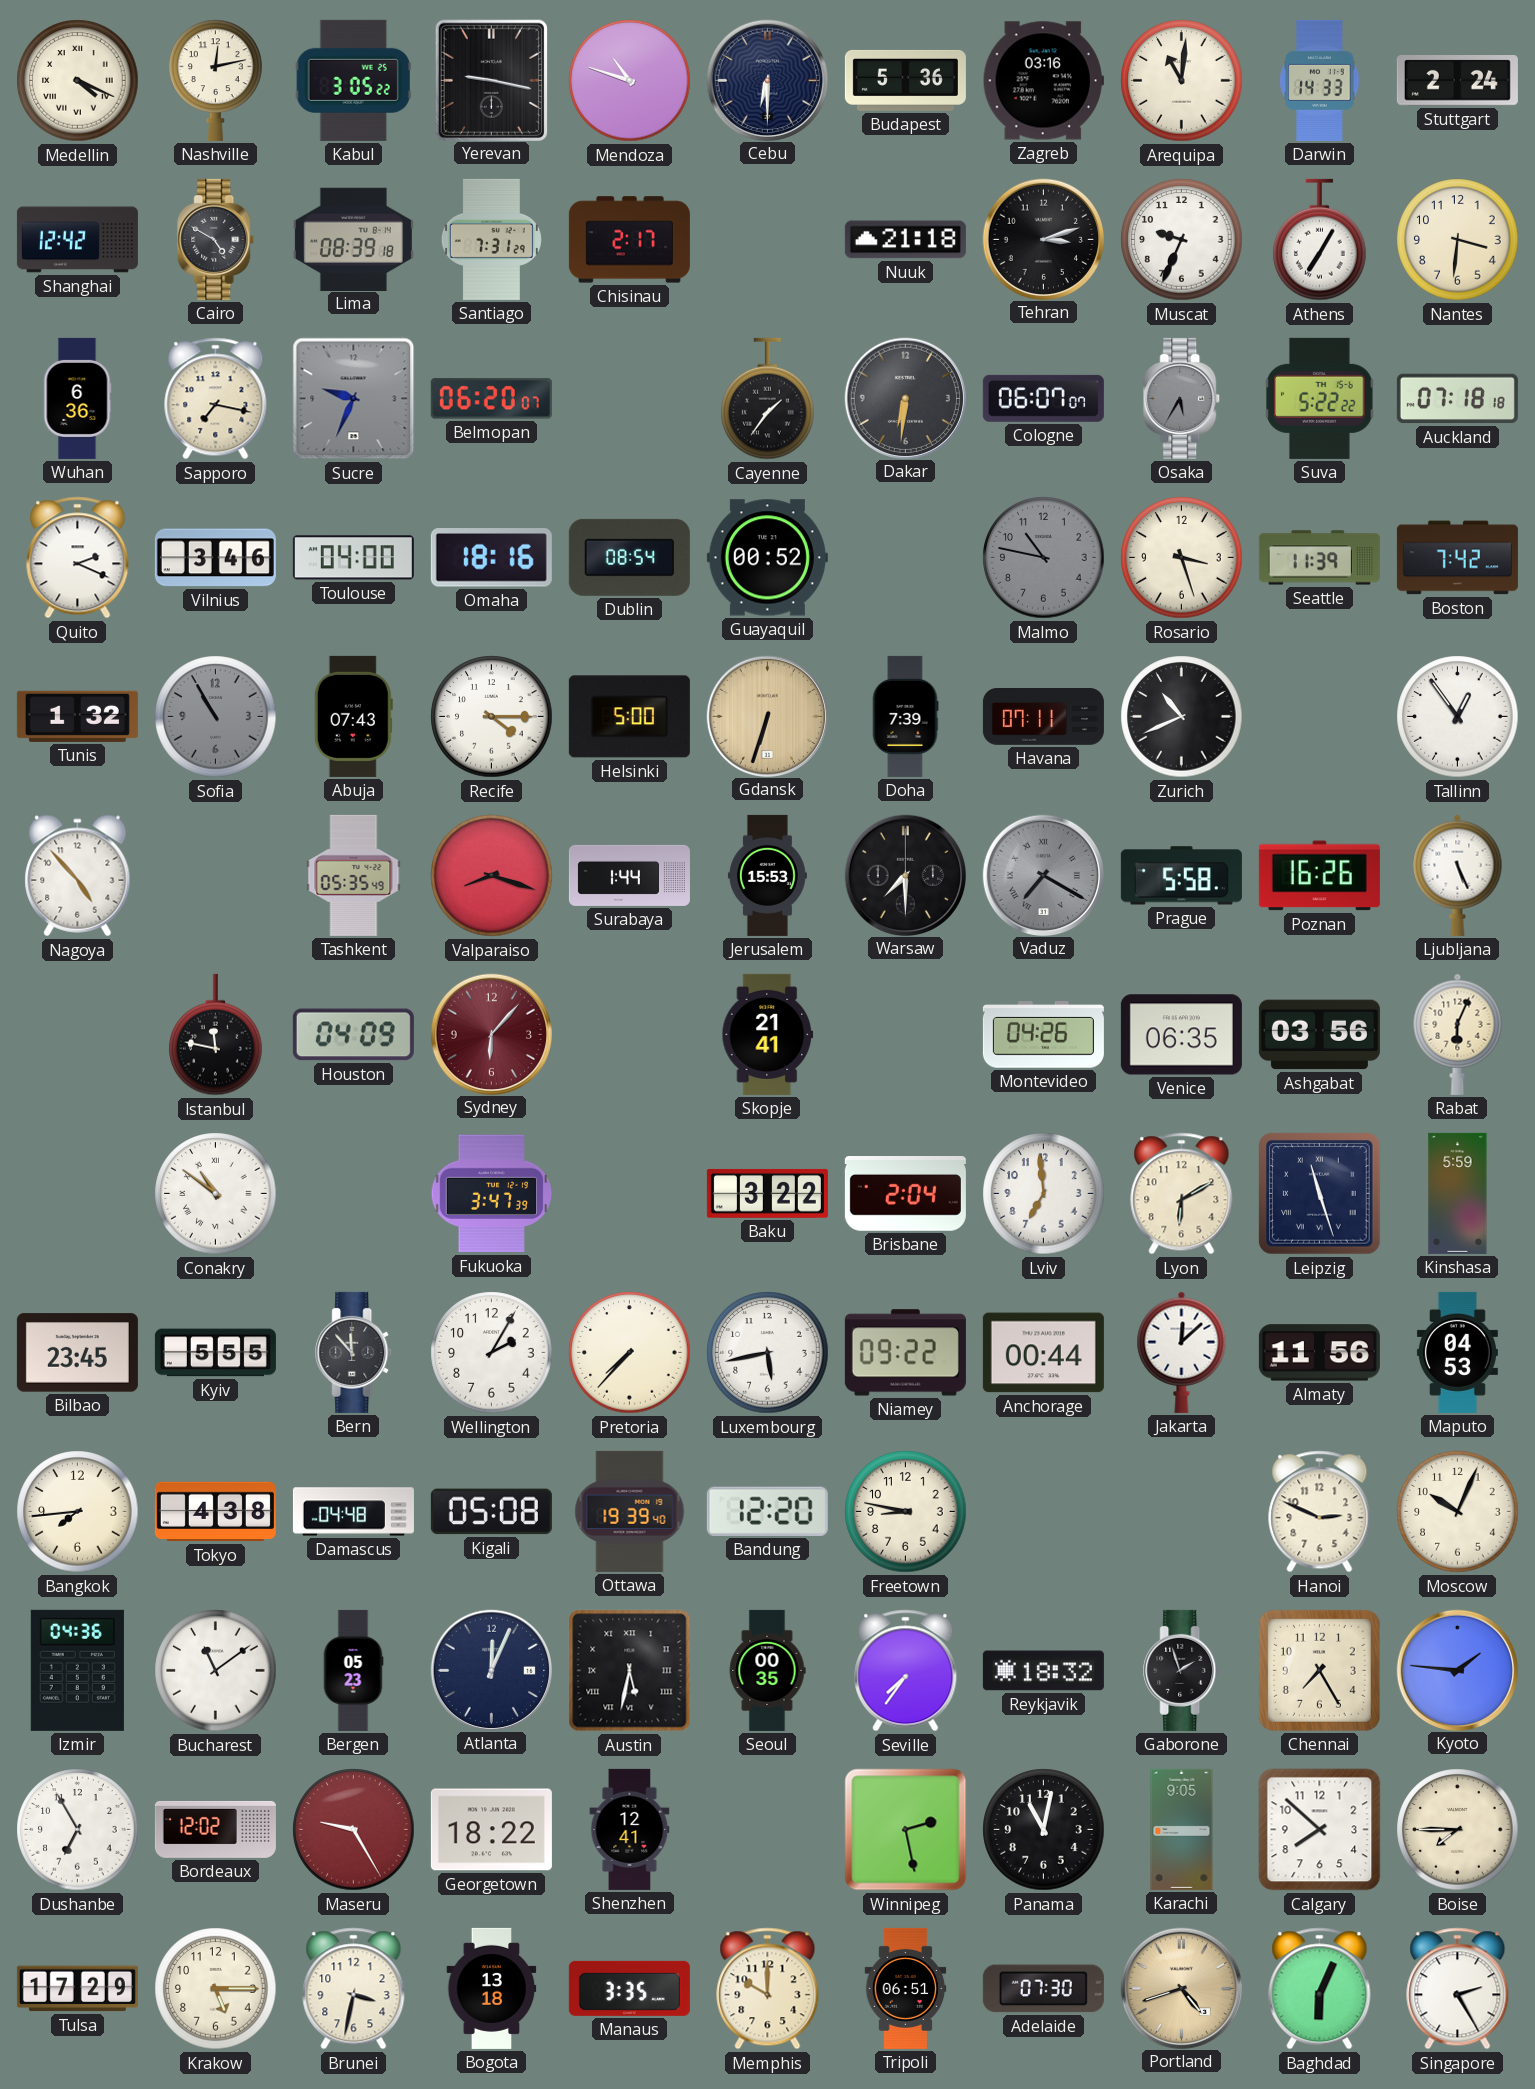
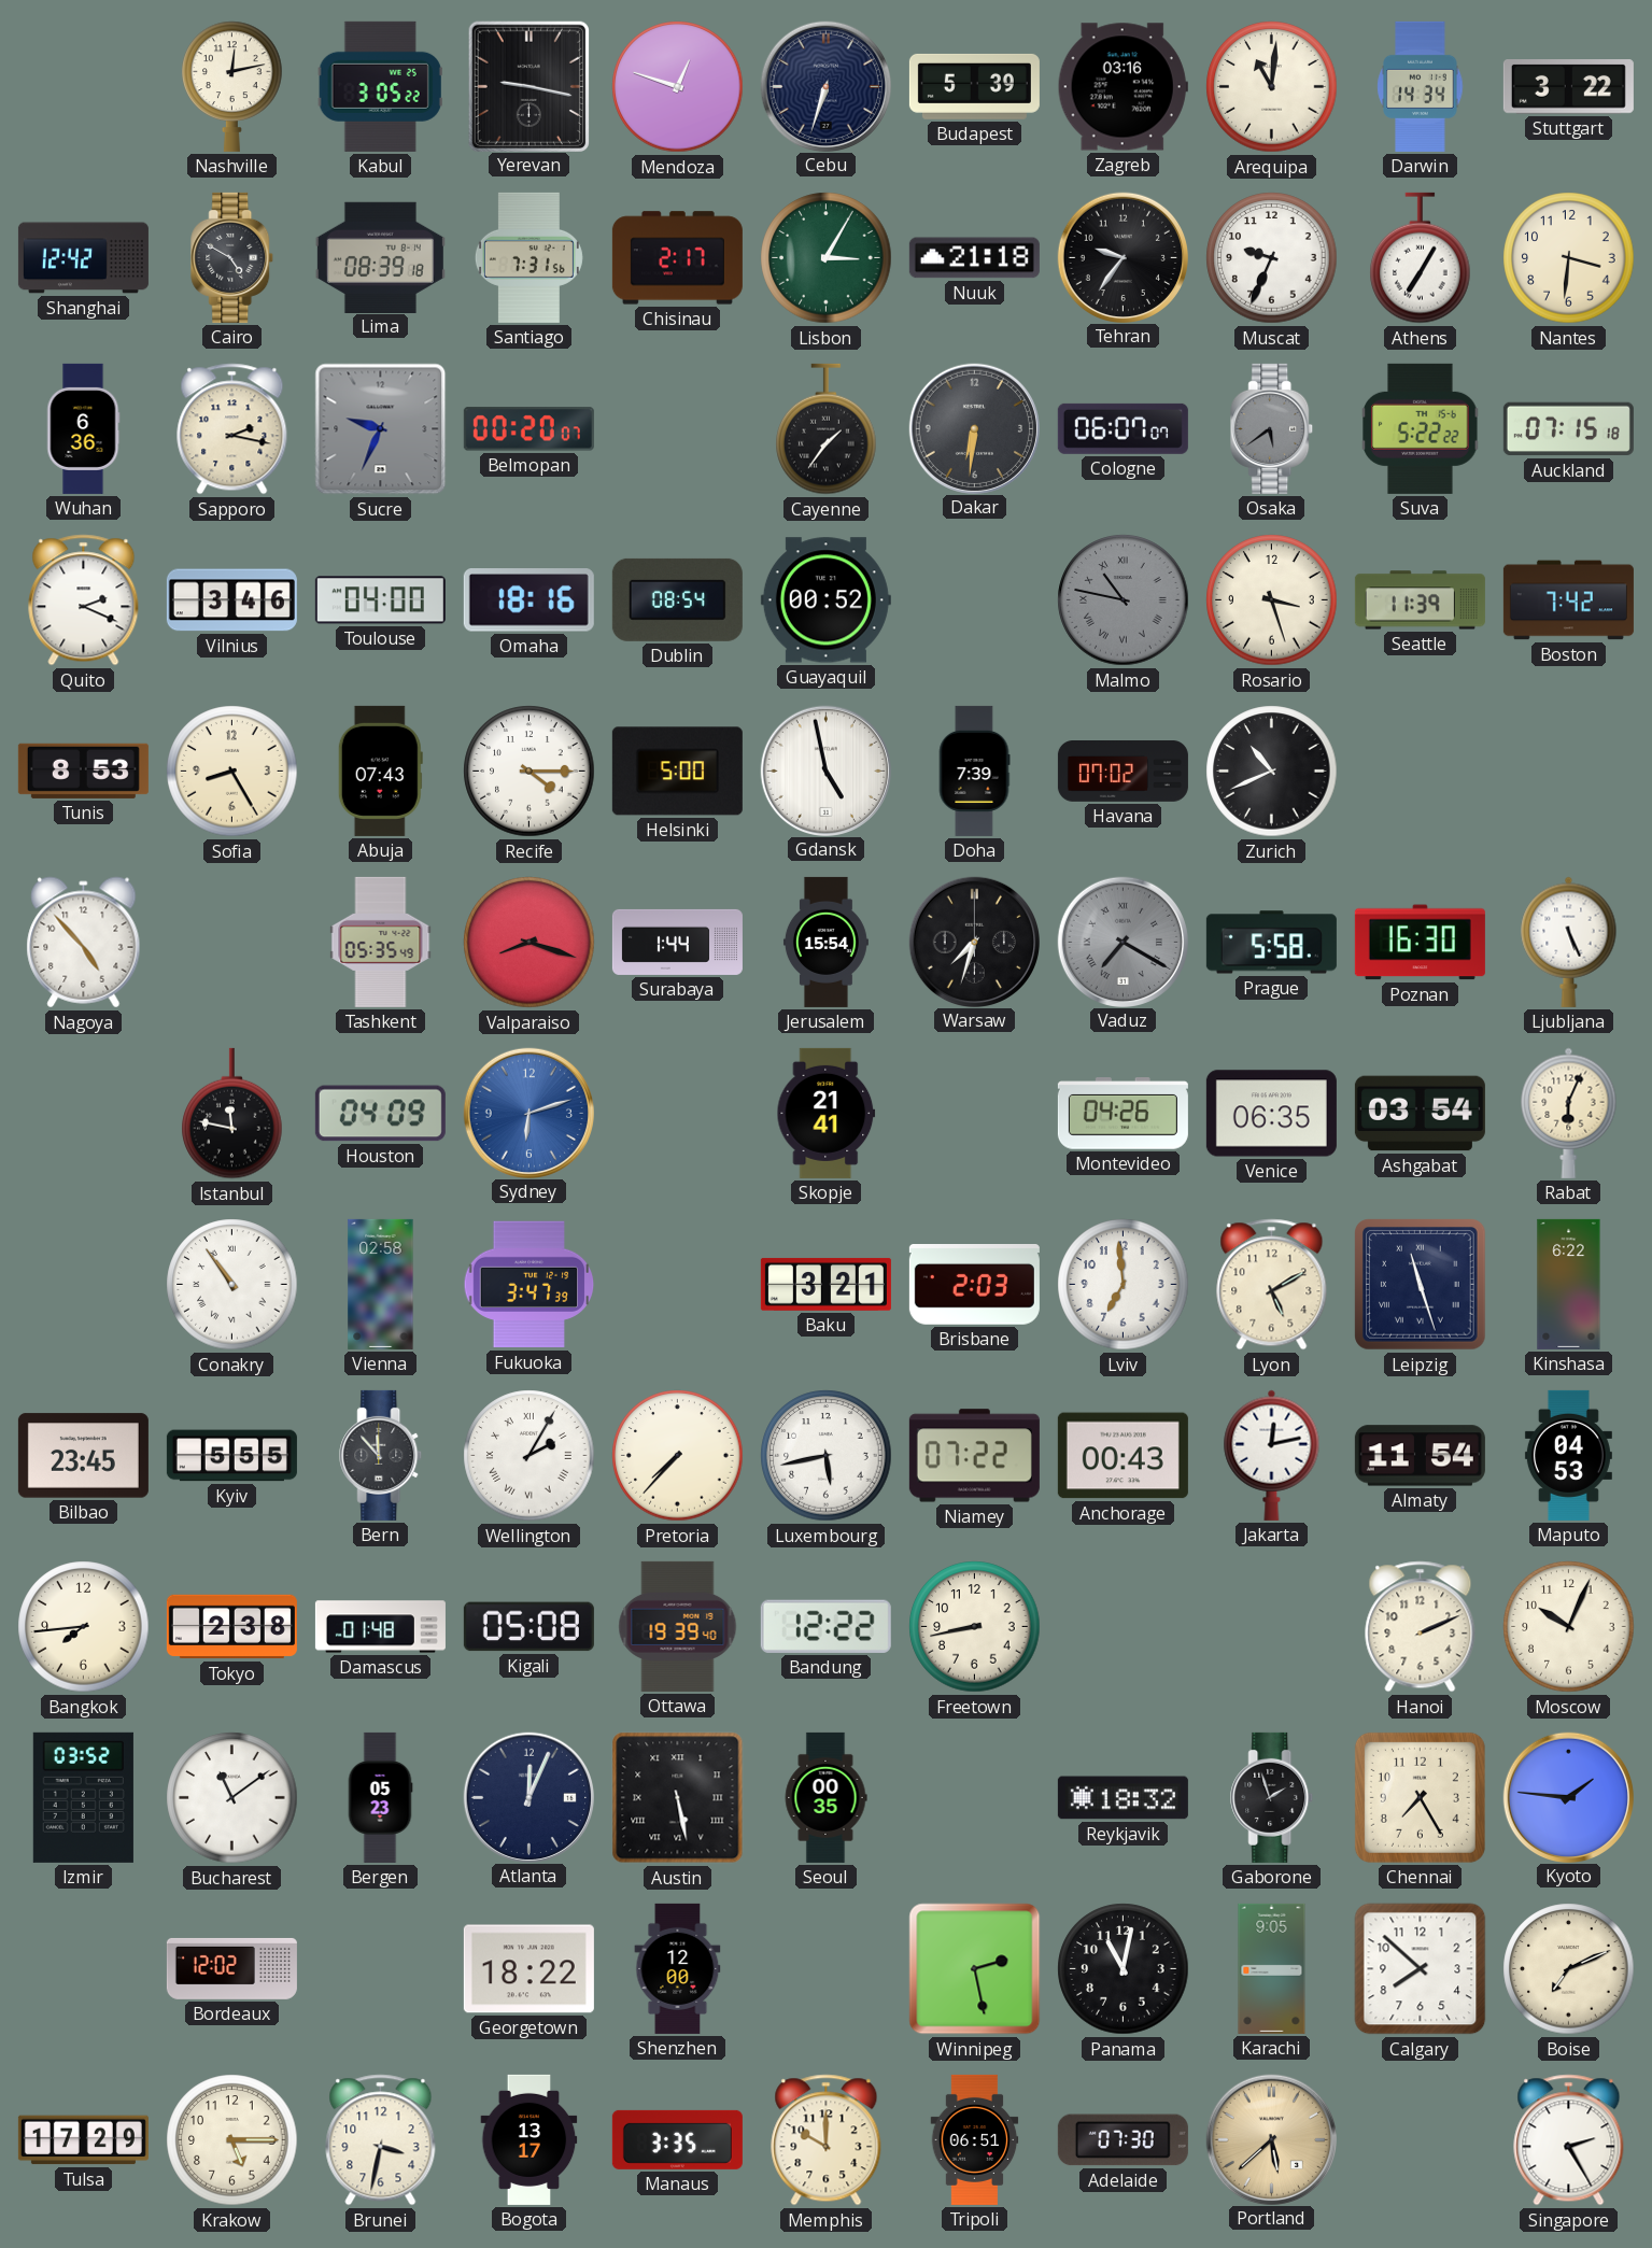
Medellin: 4:19 -> none (78, 81)
Mendoza: 10:48 -> 12:48 (678, 87)
Cebu: 6:30 -> 6:33 (825, 86)
Budapest: 5:36 -> 5:39 (974, 86)
Darwin: 14:33 -> 14:34 (1421, 86)
Stuttgart: 2:24 -> 3:22 (1568, 87)
Santiago: 7:31:29 -> 7:31:56 (528, 257)
Lisbon: none -> 3:05 (827, 258)
Tehran: 3:12 -> 9:36 (1122, 257)
Sapporo: 7:17 -> 2:17 (232, 429)
Belmopan: 06:20 -> 00:20 (528, 429)
Osaka: 5:35 -> 5:39 (1272, 428)
Auckland: 07:18 -> 07:15 (1568, 429)
Malmo numerals: Arabic -> Roman (1124, 600)
Tunis: 1:32 -> 8:53 (83, 770)
Sofia: 10:55 -> 8:25 (232, 772)
Sofia dial: grey -> cream (232, 772)
Gdansk: 6:33 -> 4:58 (825, 770)
Gdansk dial: champagne -> white (825, 770)
Havana: 07:11 -> 07:02 (1122, 772)
Tallinn: 12:54 -> none (1458, 717)
Jerusalem: 15:53 -> 15:54 (825, 942)
Warsaw: 7:30 -> 7:33 (974, 942)
Poznan: 16:26 -> 16:30 (1420, 943)
Sydney: 6:07 -> 6:12 (528, 1113)
Sydney dial: burgundy -> blue (528, 1113)
Ashgabat: 03:56 -> 03:54 (1420, 1114)
Conakry: 10:51 -> 10:54 (232, 1285)
Vienna: none -> 02:58 (381, 1284)
Baku: 3:22 -> 3:21 (825, 1284)
Brisbane: 2:04 -> 2:03 (974, 1285)
Lyon: 6:10 -> 5:10 (1272, 1285)
Kinshasa: 5:59 -> 6:22 (1569, 1284)
Wellington numerals: Arabic -> Roman (530, 1456)
Niamey: 09:22 -> 07:22 (974, 1456)
Anchorage: 00:44 -> 00:43 (1122, 1456)
Jakarta: 12:08 -> 12:13 (1272, 1455)
Almaty: 11:56 -> 11:54 (1420, 1456)
Tokyo: 4:38 -> 2:38 (231, 1627)
Damascus: 04:48 -> 01:48 (380, 1627)
Bandung: 12:20 -> 12:22 (825, 1626)
Freetown: 8:47 -> 8:43 (975, 1627)
Hanoi: 2:49 -> 2:11 (1421, 1627)
Izmir: 04:36 -> 03:52 (83, 1797)
Austin: 5:32 -> 5:28 (678, 1798)
Seville: 7:36 -> none (906, 1671)
Dushanbe: 6:55 -> none (78, 1830)
Maseru: 9:25 -> none (354, 1830)
Shenzhen: 12:41 -> 12:00 (678, 1968)
Boise: 7:45 -> 7:11 (1569, 1969)
Bogota: 13:18 -> 13:17 (530, 2139)
Portland: 4:42 -> 5:38 (1271, 2139)
Baghdad: 6:04 -> none (1320, 1989)
